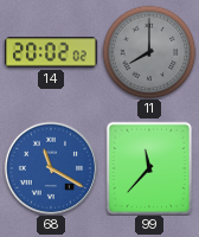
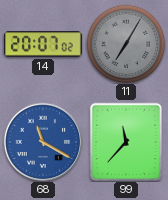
14: 20:02 -> 20:07 (43, 44)
11: 8:00 -> 7:05 (126, 44)
